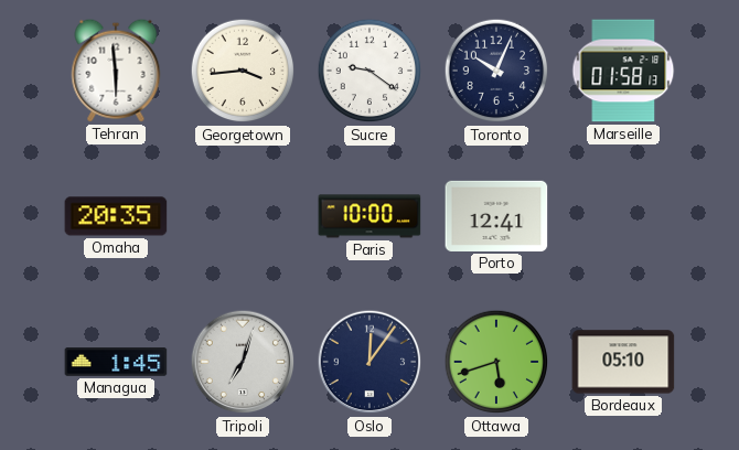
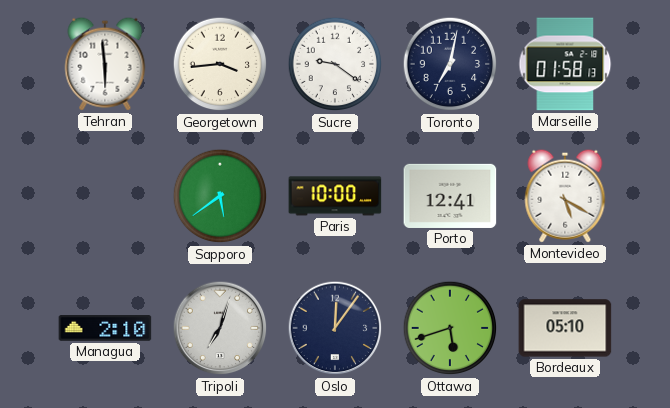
Toronto: 10:04 -> 7:02 (450, 64)
Omaha: 20:35 -> none (116, 216)
Sapporo: none -> 5:39 (220, 196)
Montevideo: none -> 5:20 (565, 196)
Managua: 1:45 -> 2:10 (105, 328)
